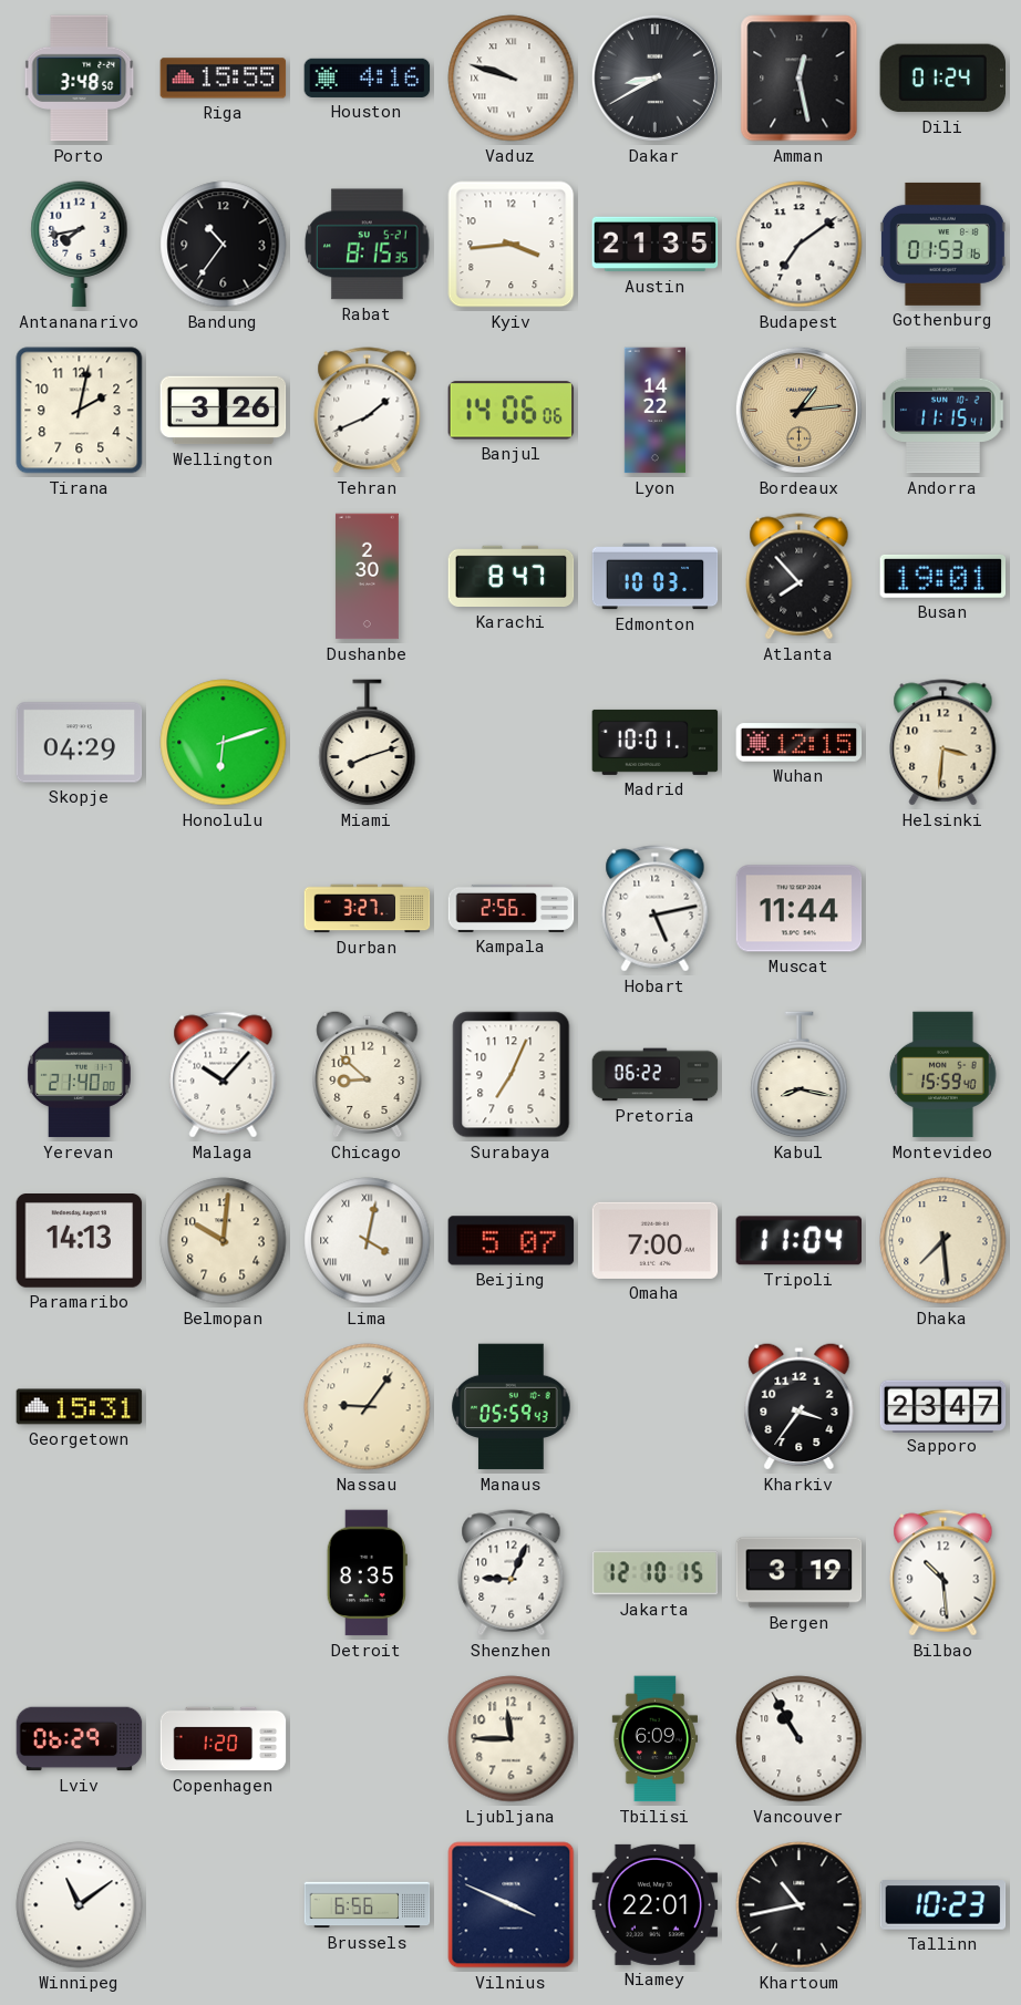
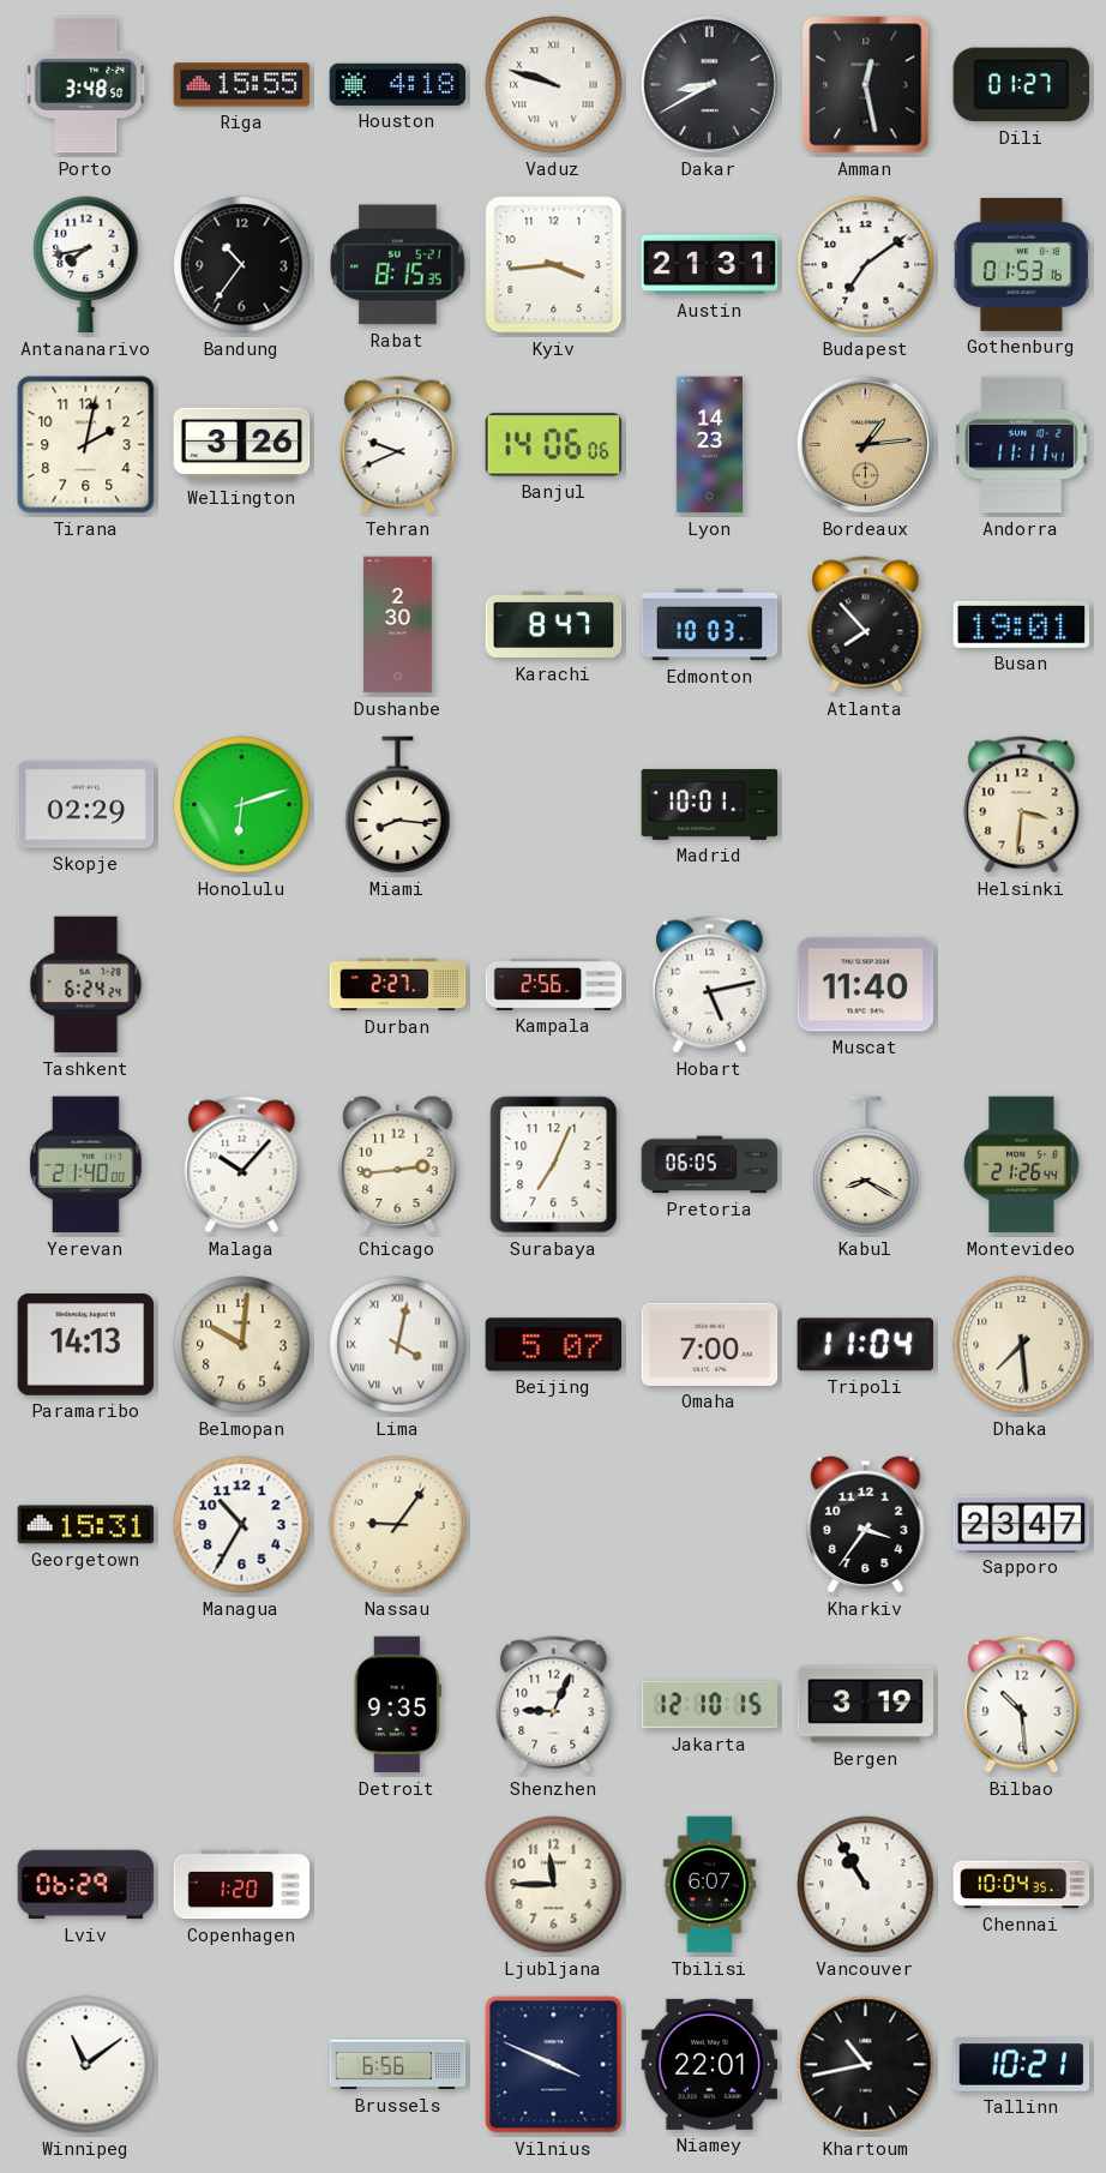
Houston: 4:16 -> 4:18 (398, 84)
Dili: 01:24 -> 01:27 (1022, 85)
Austin: 21:35 -> 21:31 (710, 265)
Tehran: 1:41 -> 9:41 (398, 445)
Lyon: 14:22 -> 14:23 (709, 445)
Andorra: 11:15 -> 11:11 (1022, 445)
Skopje: 04:29 -> 02:29 (86, 805)
Miami: 8:12 -> 8:16 (398, 805)
Wuhan: 12:15 -> none (800, 743)
Tashkent: none -> 6:24 (86, 985)
Durban: 3:27 -> 2:27 (398, 985)
Muscat: 11:44 -> 11:40 (866, 985)
Chicago: 8:52 -> 2:44 (398, 1164)
Pretoria: 06:22 -> 06:05 (710, 1165)
Kabul: 8:17 -> 8:20 (866, 1165)
Montevideo: 15:59 -> 21:26 (1022, 1165)
Managua: none -> 10:35 (242, 1525)
Manaus: 05:59 -> none (512, 1407)
Detroit: 8:35 -> 9:35 (397, 1705)
Tbilisi: 6:09 -> 6:07 (709, 1885)
Chennai: none -> 10:04 (1022, 1885)
Tallinn: 10:23 -> 10:21 (1022, 2065)
